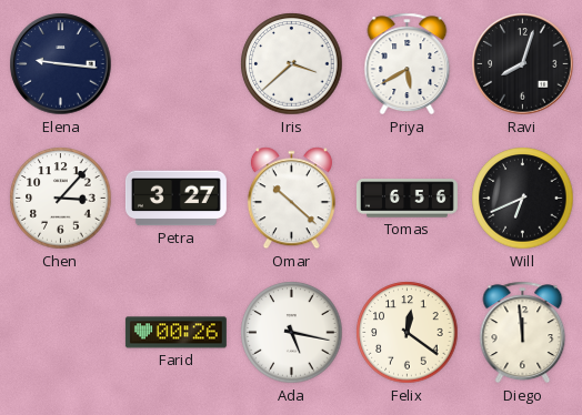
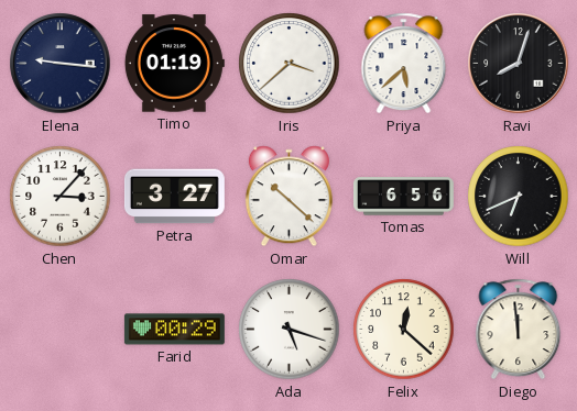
Timo: none -> 01:19 (174, 64)
Priya: 5:40 -> 5:38 (404, 64)
Farid: 00:26 -> 00:29 (174, 330)
Ada: 5:17 -> 5:18 (290, 330)
Felix: 12:21 -> 12:22 (404, 330)
